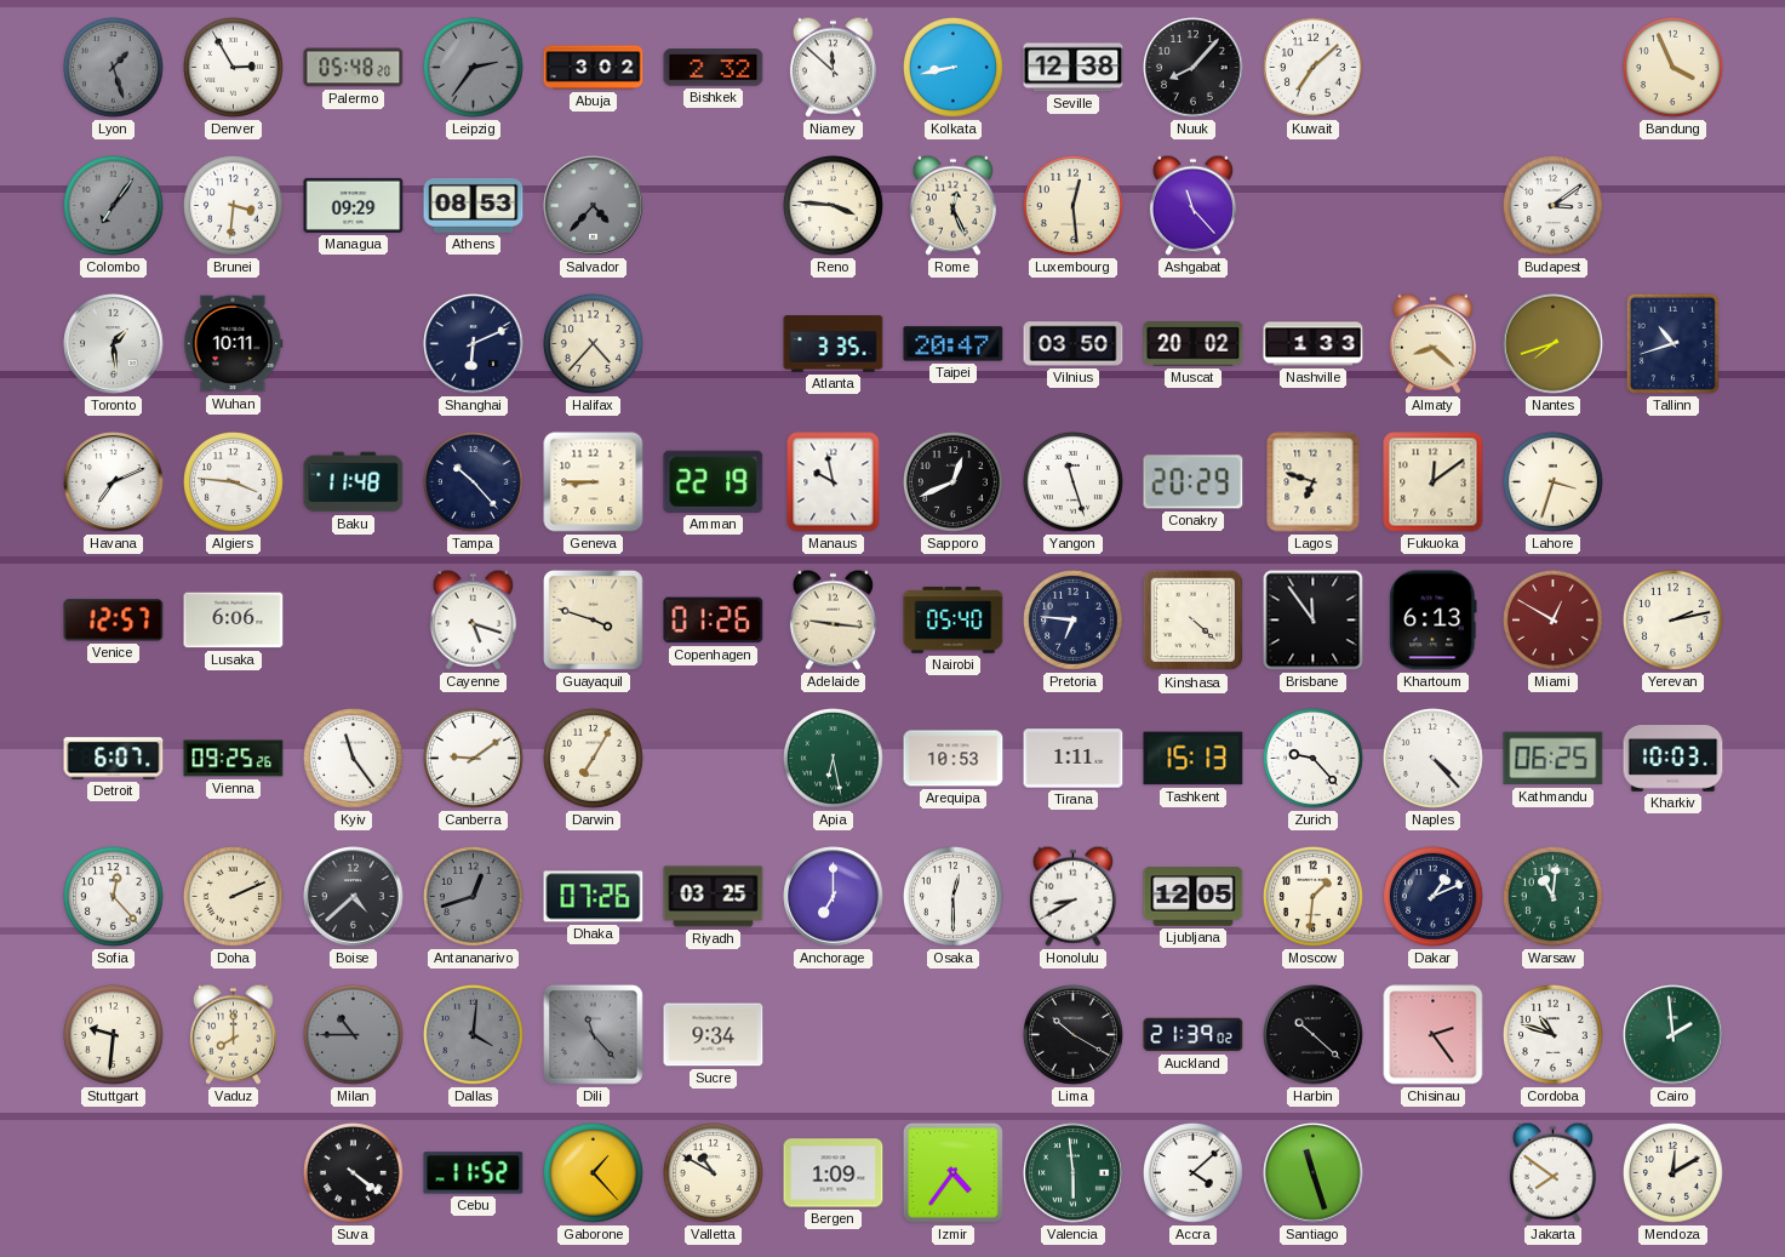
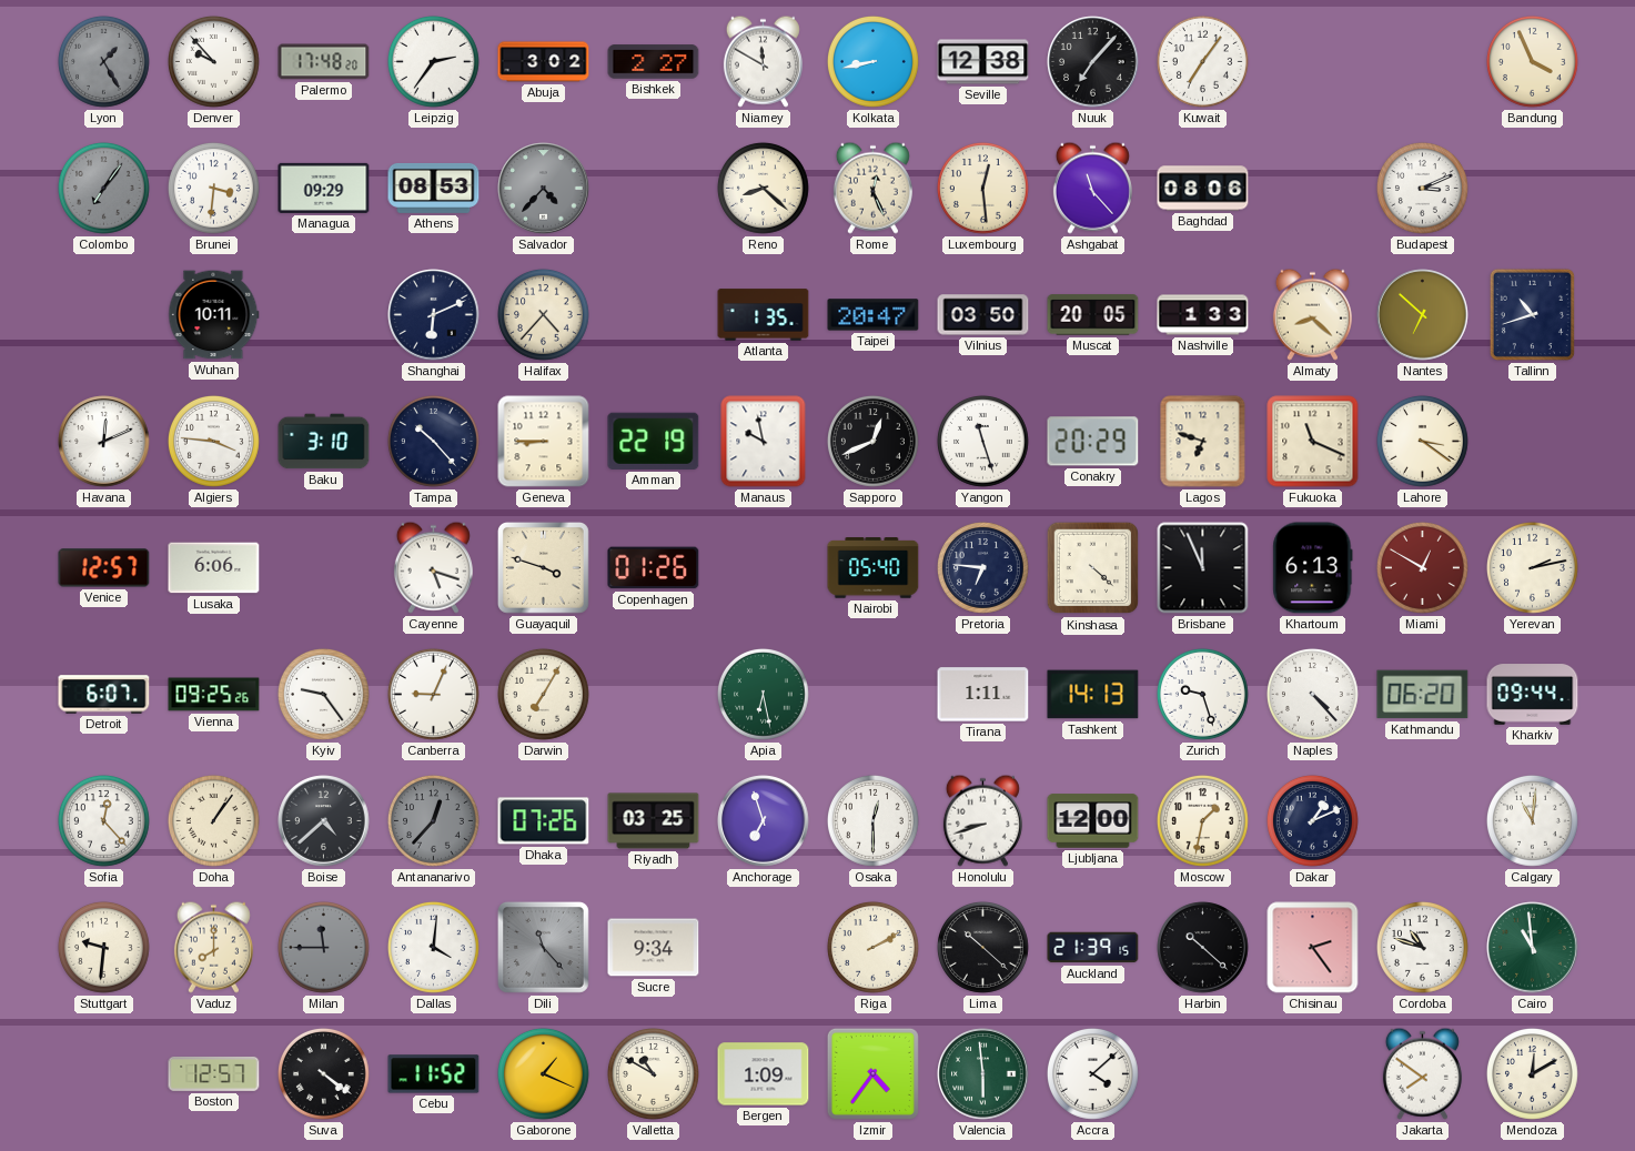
Lyon: 1:27 -> 1:25 (103, 61)
Denver: 2:55 -> 9:53 (213, 61)
Palermo: 05:48 -> 17:48 (324, 62)
Leipzig dial: grey -> white (433, 61)
Bishkek: 2:32 -> 2:27 (654, 62)
Niamey: 11:52 -> 11:50 (763, 61)
Nuuk: 8:07 -> 7:07 (1093, 62)
Kuwait: 7:08 -> 7:06 (1202, 61)
Reno: 3:46 -> 8:22 (763, 188)
Baghdad: none -> 08:06 (1203, 189)
Budapest: 3:09 -> 3:11 (1422, 188)
Toronto: 1:29 -> none (114, 344)
Atlanta: 3:35 -> 1:35 (764, 315)
Muscat: 20:02 -> 20:05 (1093, 315)
Nantes: 7:42 -> 6:52 (1423, 315)
Havana: 7:11 -> 12:11 (104, 442)
Baku: 11:48 -> 3:10 (324, 442)
Fukuoka: 12:09 -> 11:19 (1313, 442)
Lahore: 3:33 -> 3:21 (1422, 441)
Adelaide: 9:16 -> none (833, 619)
Brisbane: 11:54 -> 11:56 (1203, 568)
Kyiv: 11:24 -> 9:24 (323, 694)
Canberra: 9:09 -> 9:04 (433, 694)
Arequipa: 10:53 -> none (954, 759)
Tashkent: 15:13 -> 14:13 (1093, 695)
Zurich: 9:23 -> 9:27 (1202, 694)
Kathmandu: 06:25 -> 06:20 (1423, 695)
Kharkiv: 10:03 -> 09:44 (1533, 695)
Doha: 2:11 -> 1:06 (213, 820)
Antananarivo: 12:42 -> 12:37 (433, 820)
Anchorage: 7:00 -> 6:57 (764, 821)
Honolulu: 8:40 -> 8:42 (982, 820)
Ljubljana: 12:05 -> 12:00 (1093, 821)
Moscow: 1:31 -> 1:32 (1202, 820)
Warsaw: 11:01 -> none (1552, 896)
Calgary: none -> 11:01 (1532, 820)
Milan: 10:45 -> 11:45 (323, 947)
Dallas dial: grey -> white (433, 947)
Riga: none -> 2:10 (872, 947)
Lima: 10:20 -> 10:22 (982, 947)
Auckland: 21:39:02 -> 21:39:15 (1093, 948)
Cairo: 1:59 -> 10:59 (1533, 948)
Boston: none -> 12:57 (214, 1073)
Gaborone: 1:23 -> 1:19 (543, 1073)
Santiago: 11:27 -> none (1314, 1173)
